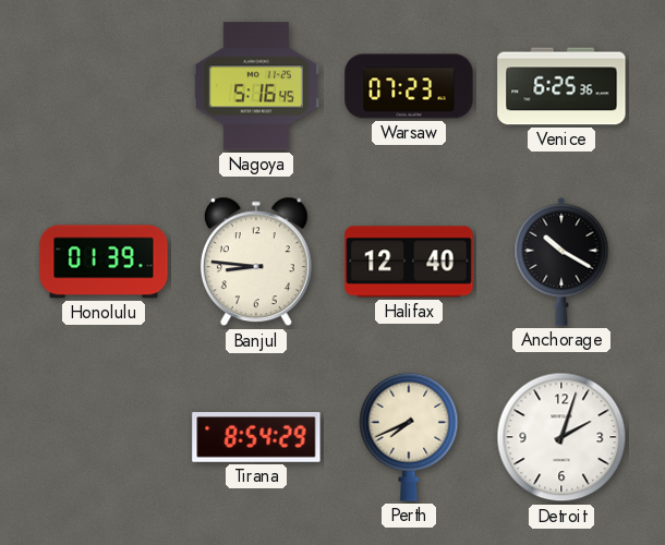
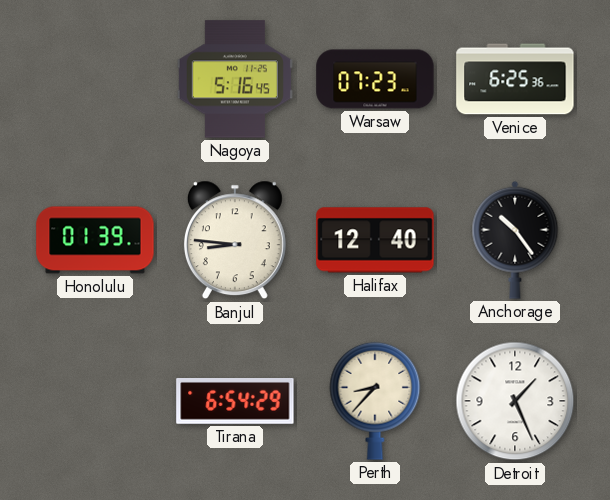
Anchorage: 10:20 -> 10:24 (515, 240)
Tirana: 8:54 -> 6:54 (235, 402)
Perth: 7:41 -> 8:37 (375, 401)
Detroit: 2:03 -> 1:26 (515, 401)
